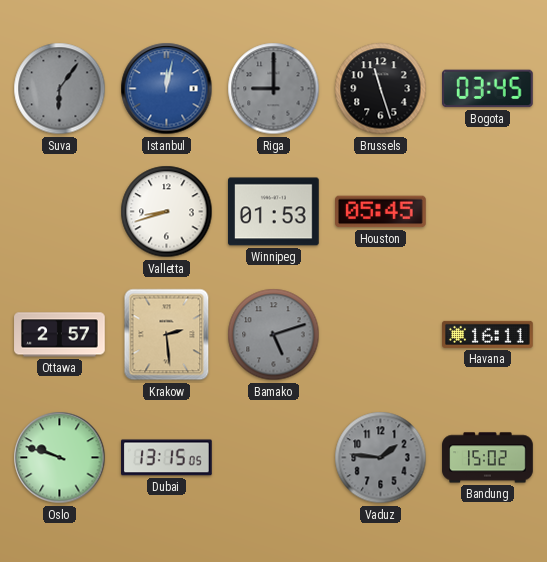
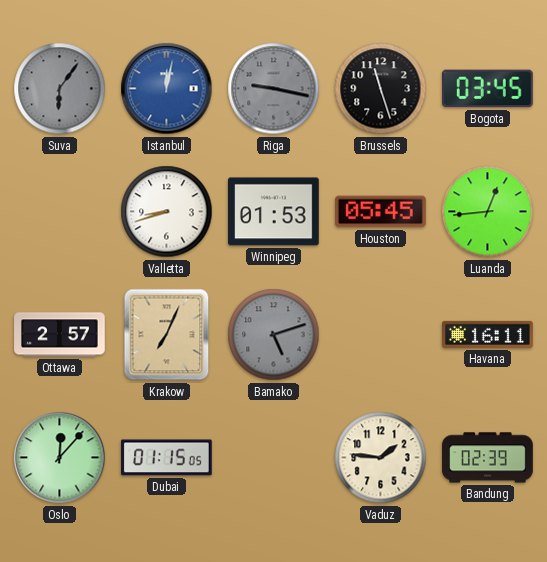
Riga: 9:00 -> 9:17 (274, 89)
Luanda: none -> 12:44 (488, 212)
Krakow: 2:29 -> 7:04 (167, 335)
Oslo: 9:48 -> 12:07 (60, 458)
Dubai: 13:15 -> 01:15 (167, 458)
Vaduz dial: grey -> cream (381, 458)
Bandung: 15:02 -> 02:39 (488, 458)
